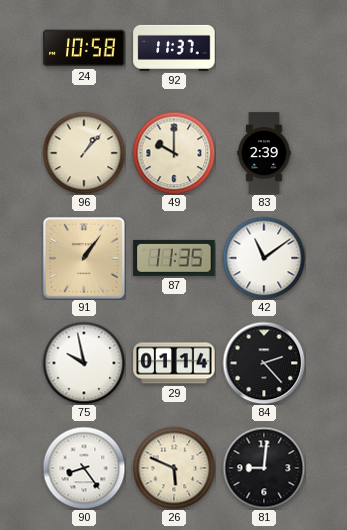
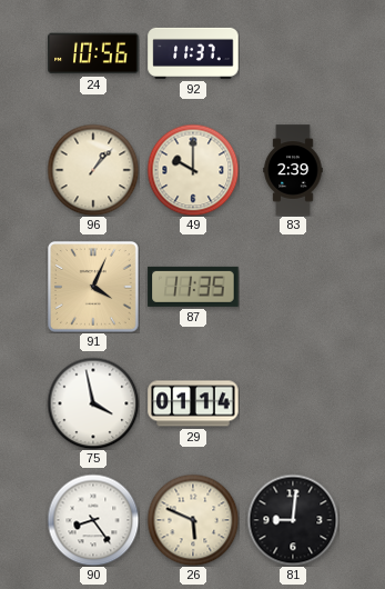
24: 10:58 -> 10:56 (93, 53)
91: 1:06 -> 4:04 (94, 288)
42: 11:09 -> none (264, 258)
75: 9:58 -> 3:58 (93, 403)
84: 2:23 -> none (264, 363)
